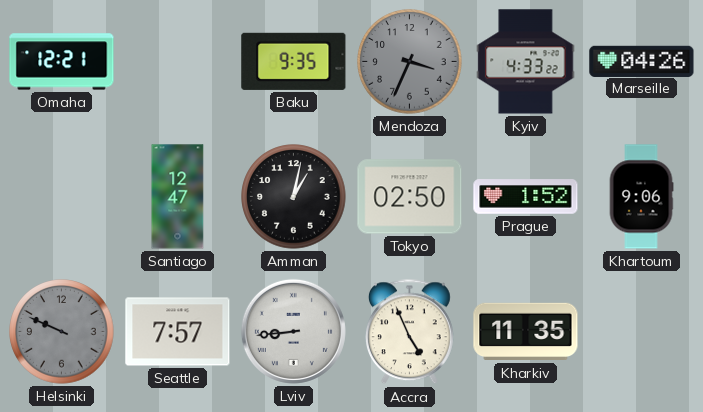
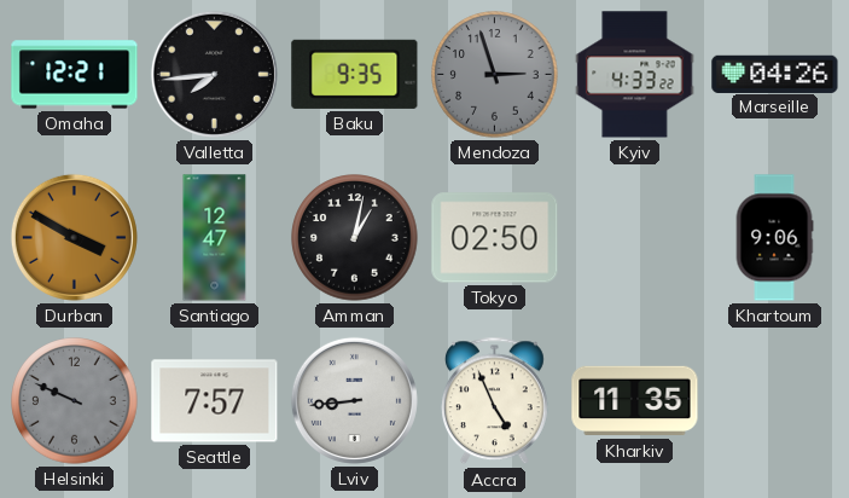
Valletta: none -> 7:44 (214, 74)
Mendoza: 3:34 -> 2:57 (495, 75)
Durban: none -> 3:50 (74, 237)
Prague: 1:52 -> none (526, 197)
